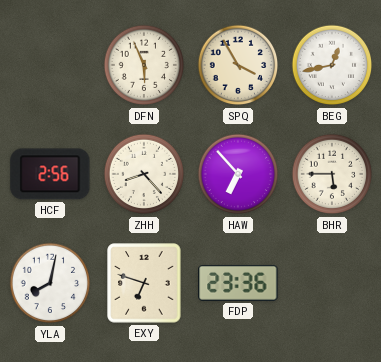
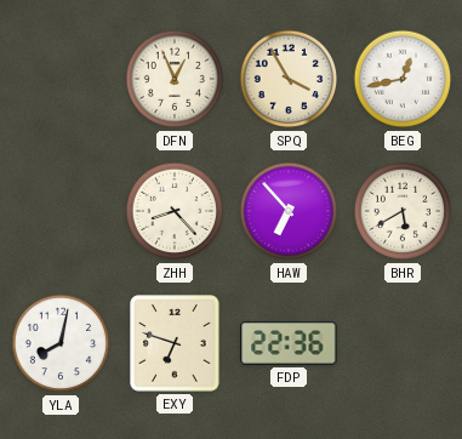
DFN: 5:56 -> 12:56 (175, 79)
HCF: 2:56 -> none (50, 174)
BHR: 5:45 -> 5:40 (403, 211)
FDP: 23:36 -> 22:36 (289, 343)
